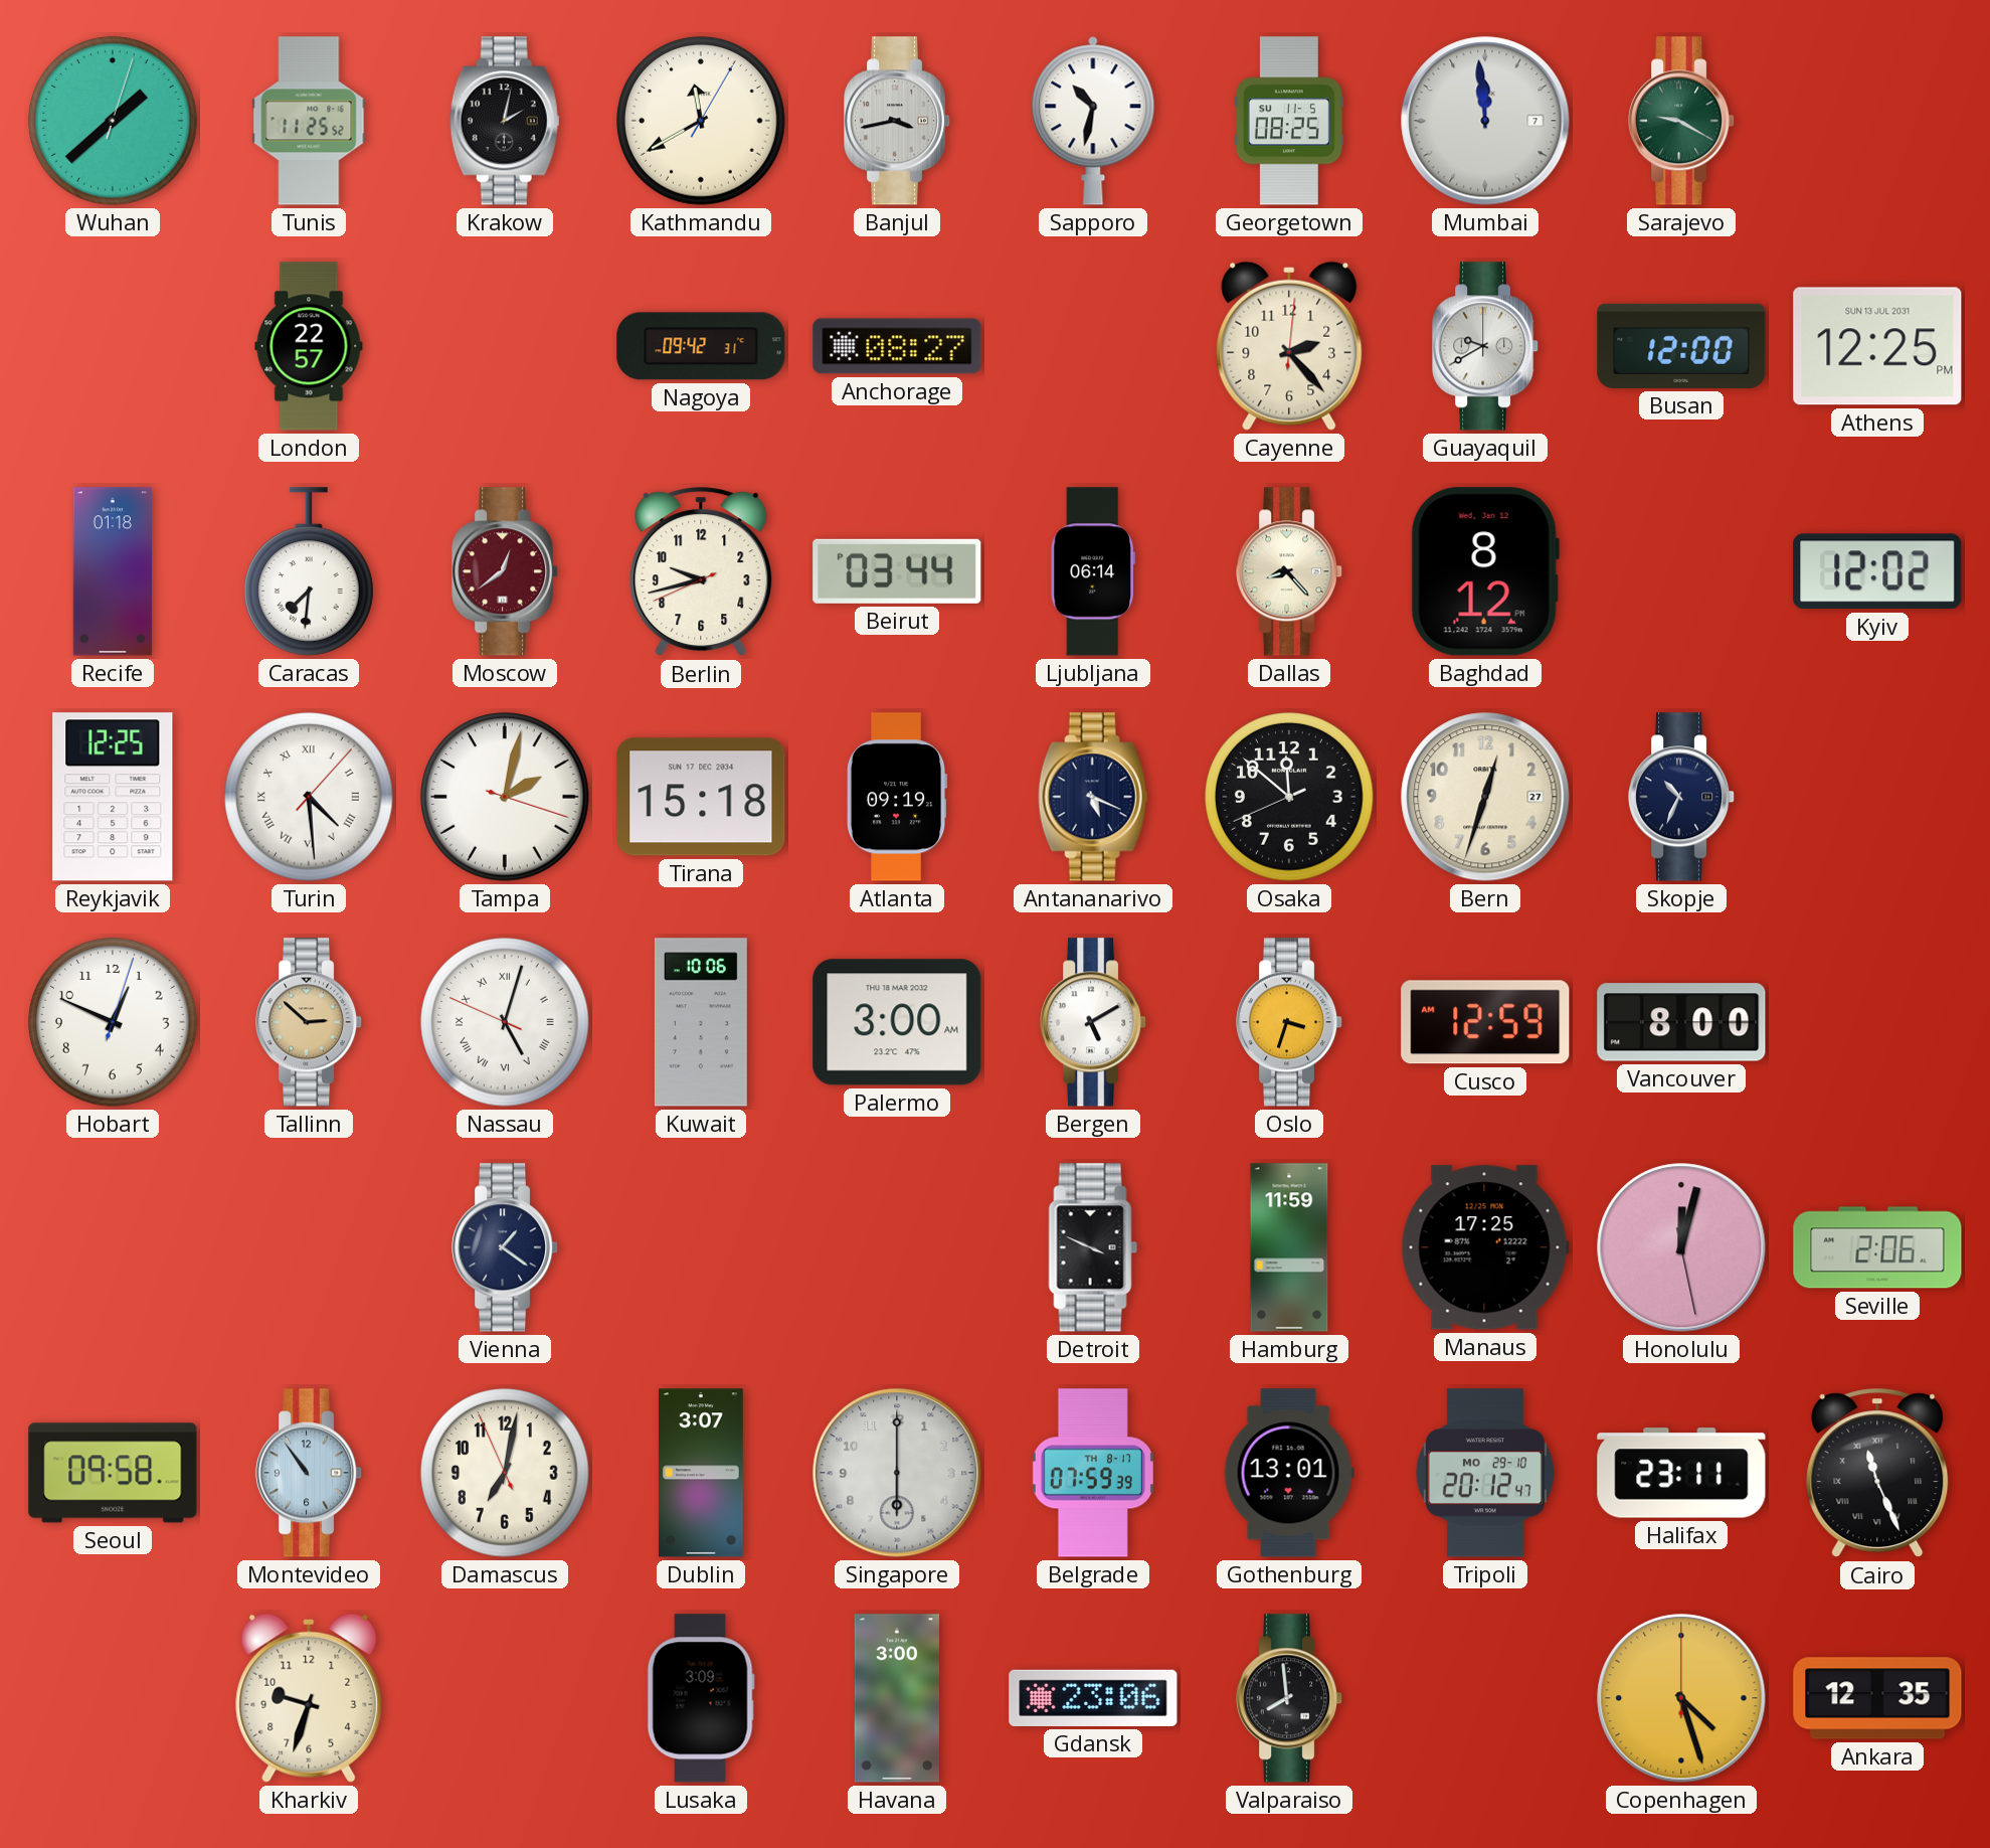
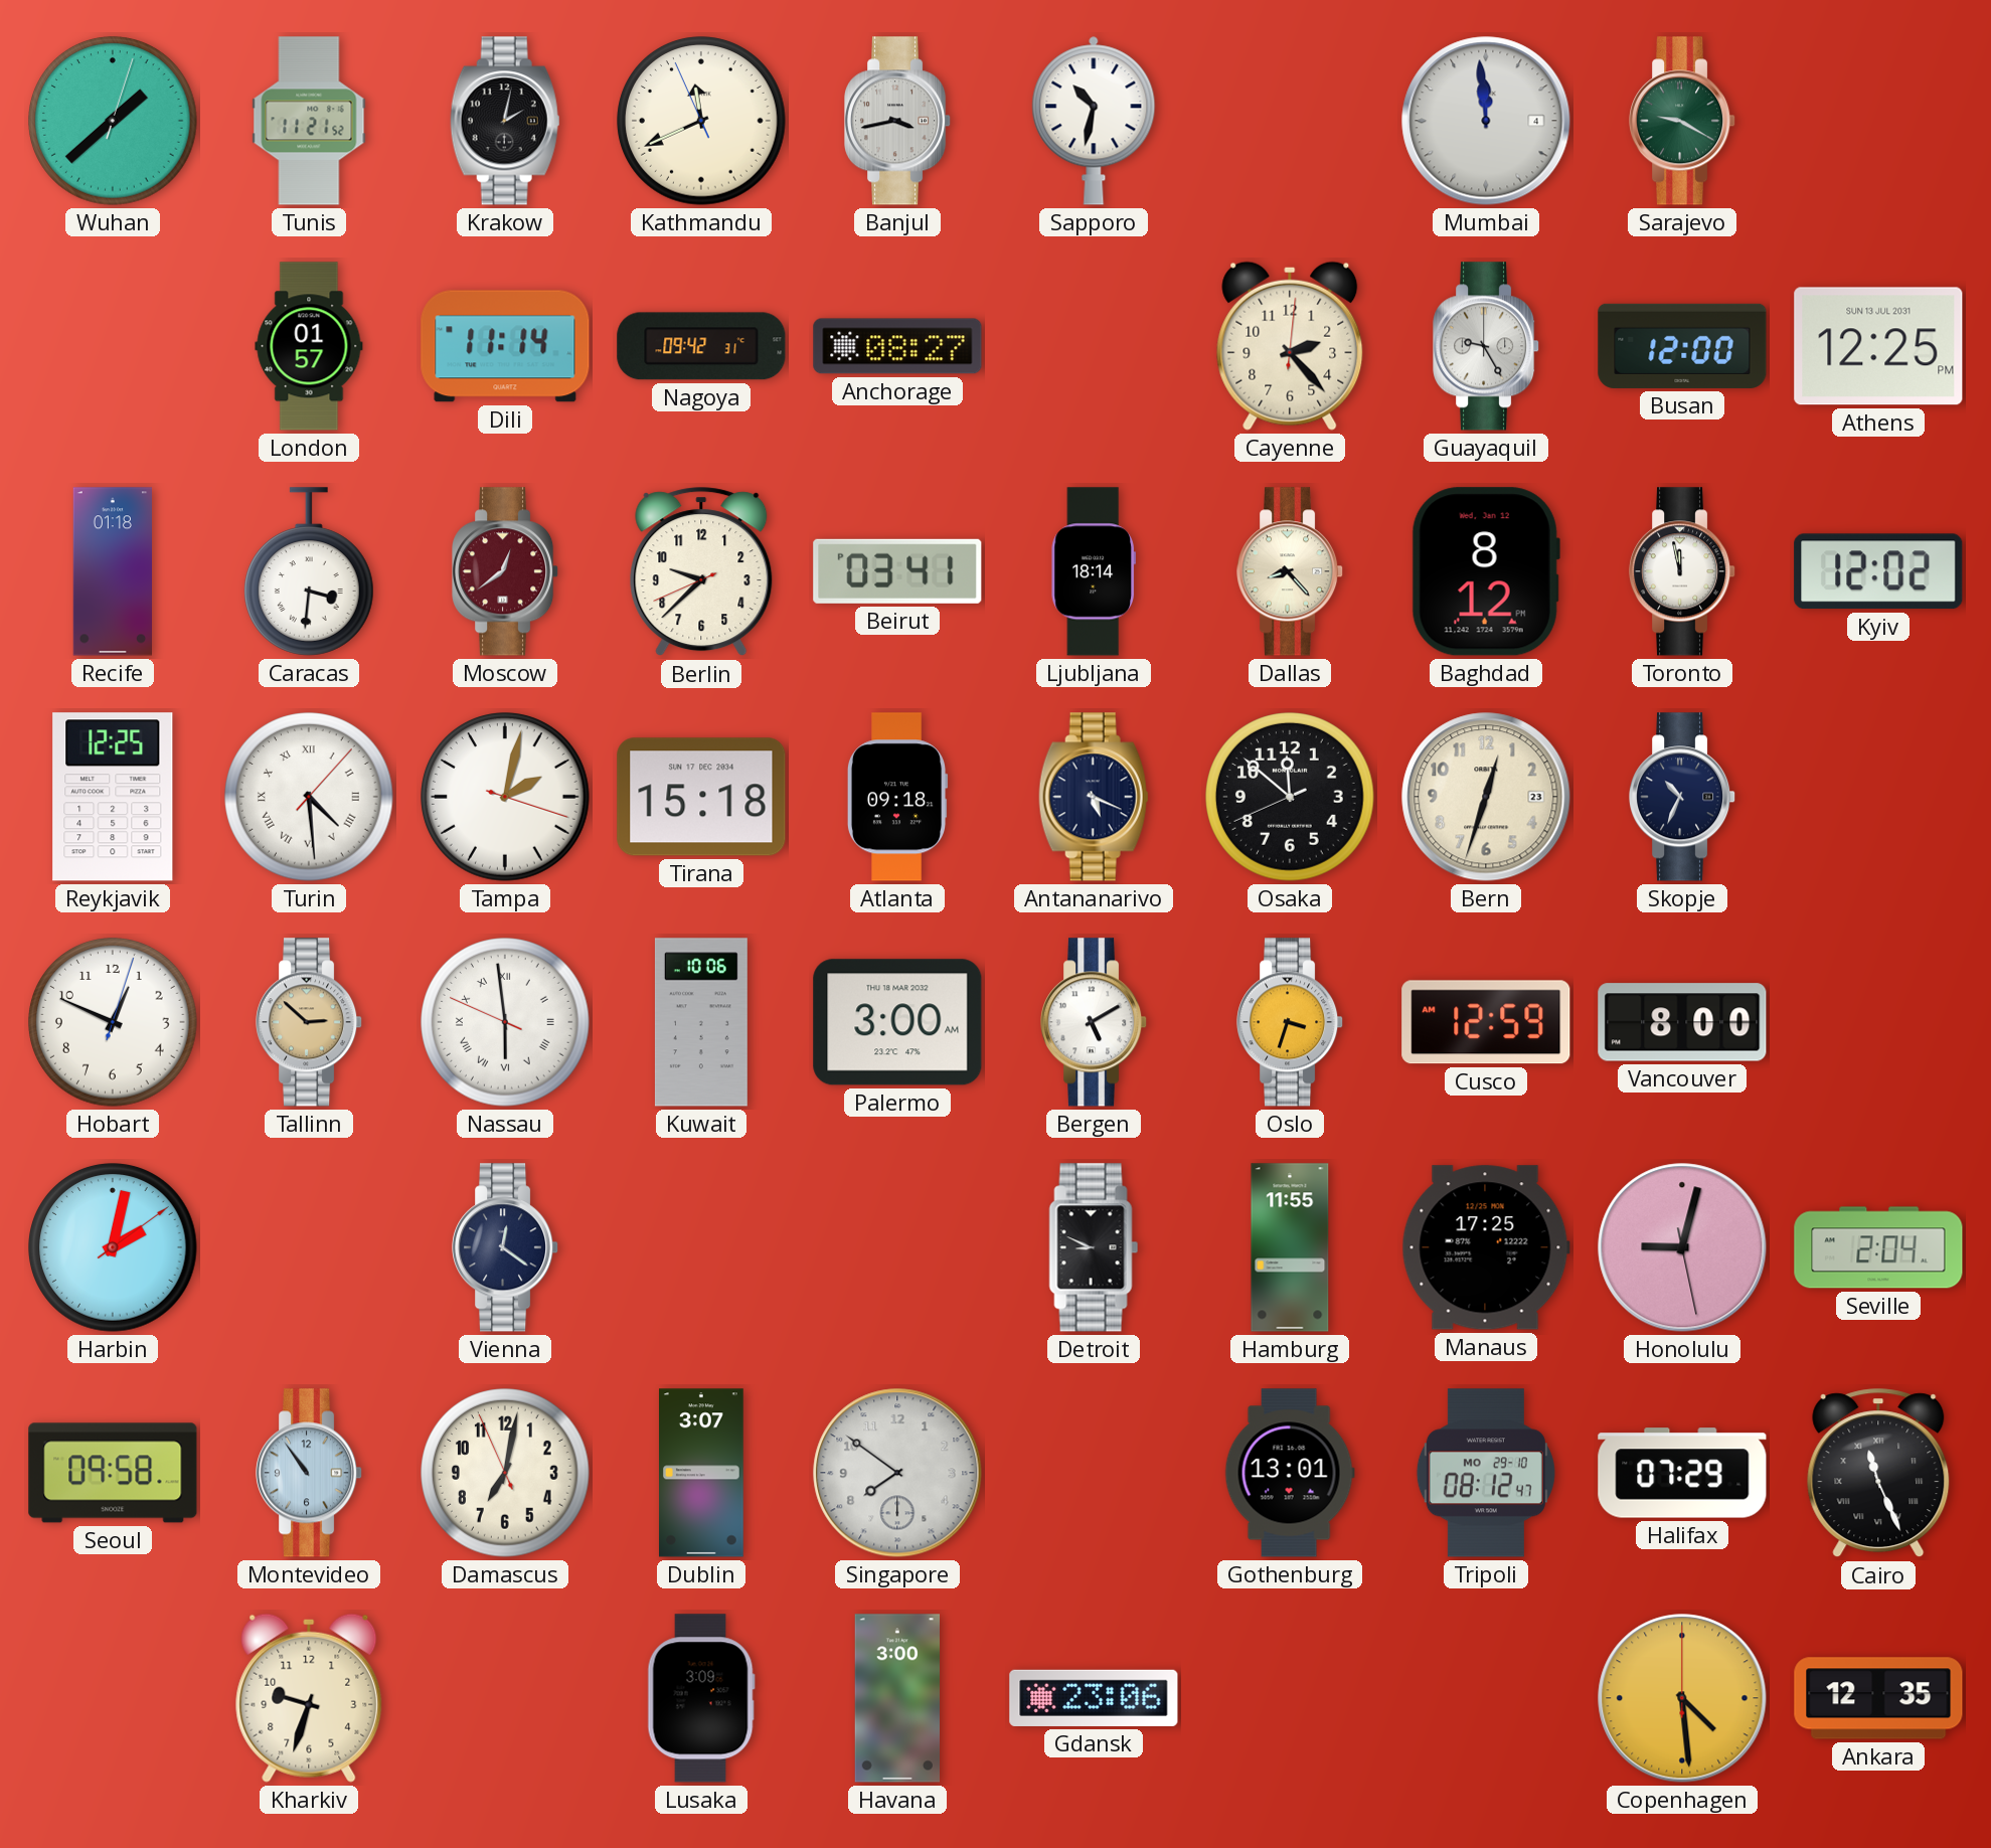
Tunis: 11:25 -> 11:21 (309, 121)
Kathmandu: 11:40:05 -> 11:40:56 (701, 121)
Georgetown: 08:25 -> none (1289, 121)
Mumbai date: 7 -> 4 (1486, 121)
London: 22:57 -> 01:57 (309, 346)
Dili: none -> 11:14 (505, 346)
Guayaquil: 9:40 -> 9:25 (1487, 346)
Caracas: 7:31 -> 3:31 (309, 571)
Berlin: 9:42 -> 9:37 (701, 572)
Beirut: 03:44 -> 03:41 (897, 571)
Ljubljana: 06:14 -> 18:14 (1093, 571)
Toronto: none -> 11:58 (1683, 571)
Atlanta: 09:19 -> 09:18 (897, 797)
Bern date: 27 -> 23 (1486, 797)
Nassau: 5:02 -> 5:58 (505, 1022)
Harbin: none -> 2:02 (113, 1247)
Vienna: 1:21 -> 12:21 (506, 1247)
Detroit: 3:49 -> 8:49 (1094, 1247)
Hamburg: 11:59 -> 11:55 (1290, 1247)
Honolulu: 12:02 -> 9:02 (1682, 1247)
Seville: 2:06 -> 2:04 (1878, 1247)
Singapore: 6:00 -> 7:51 (897, 1473)
Belgrade: 07:59 -> none (1093, 1473)
Tripoli: 20:12 -> 08:12 (1486, 1473)
Halifax: 23:11 -> 07:29 (1682, 1473)
Valparaiso: 7:59 -> none (1290, 1698)
Copenhagen: 4:27 -> 4:29 (1682, 1698)
